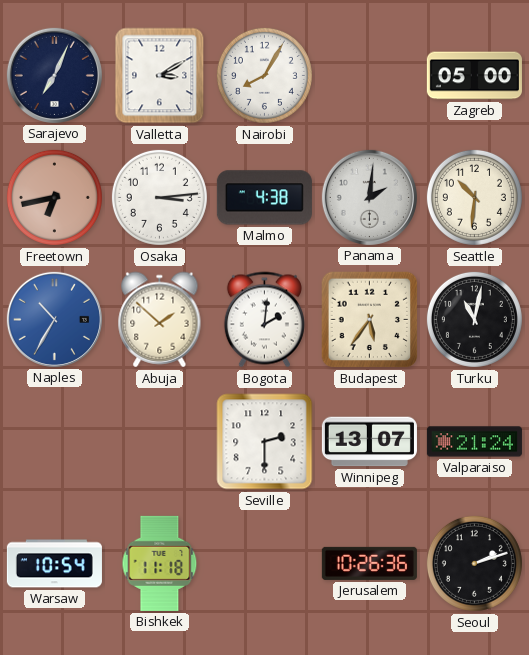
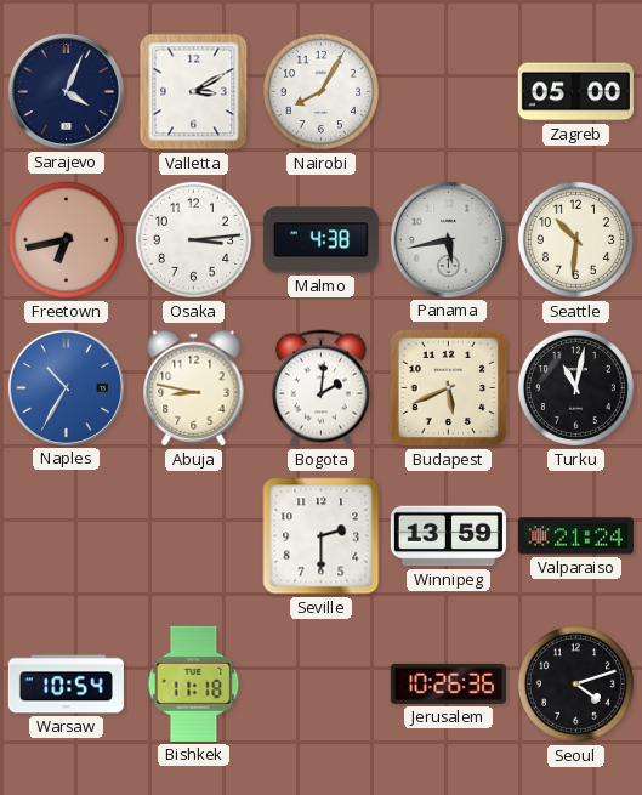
Sarajevo: 7:04 -> 4:04 (66, 91)
Panama: 2:01 -> 5:43 (448, 239)
Abuja: 1:52 -> 8:47 (194, 388)
Budapest: 5:36 -> 5:41 (449, 388)
Winnipeg: 13:07 -> 13:59 (448, 536)
Seoul: 2:12 -> 4:12 (575, 683)
